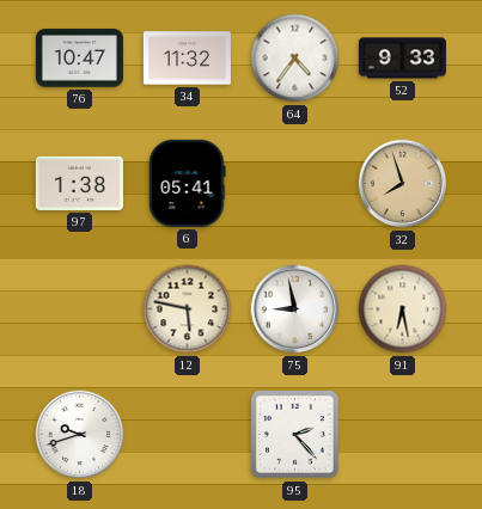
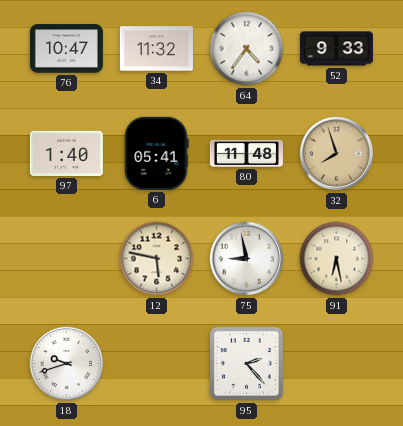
97: 1:38 -> 1:40 (66, 153)
80: none -> 11:48 (246, 153)
